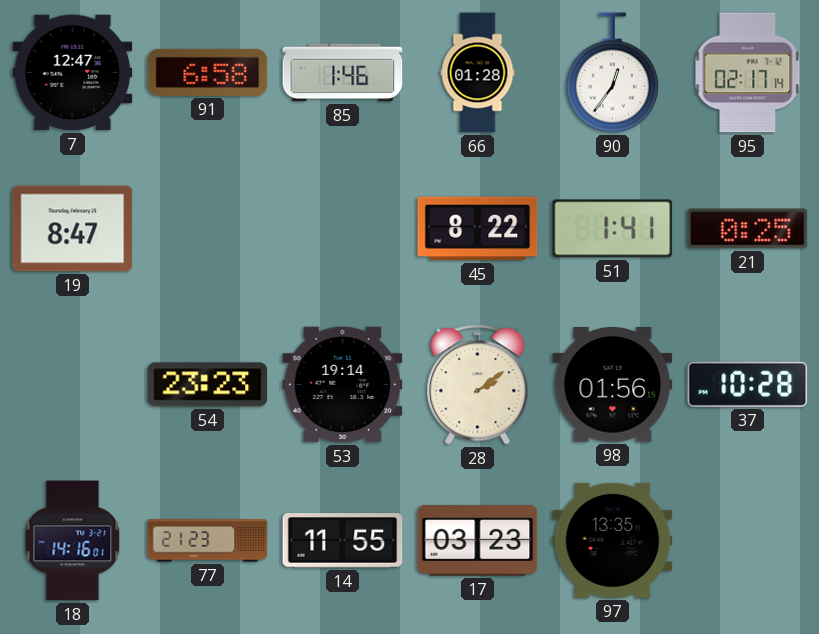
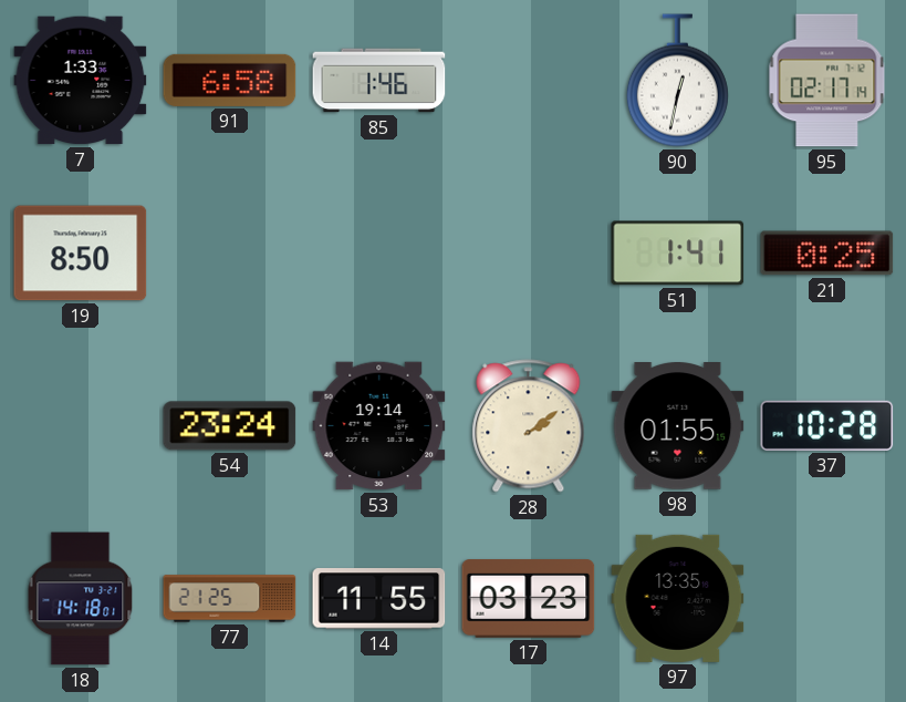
7: 12:47 -> 1:33 (81, 81)
66: 01:28 -> none (478, 73)
90: 12:36 -> 12:32 (677, 81)
19: 8:47 -> 8:50 (81, 254)
45: 8:22 -> none (478, 229)
54: 23:23 -> 23:24 (230, 426)
98: 01:56 -> 01:55 (678, 426)
18: 14:16 -> 14:18 (81, 599)
77: 21:23 -> 21:25 (230, 599)
